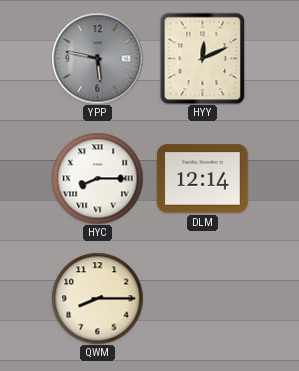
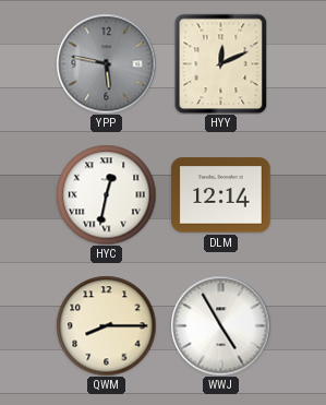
HYC: 8:15 -> 12:32 (106, 194)
WWJ: none -> 4:55 (220, 325)
